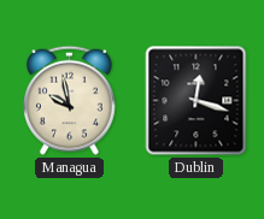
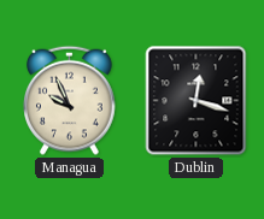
Managua: 9:58 -> 9:56 (70, 100)
